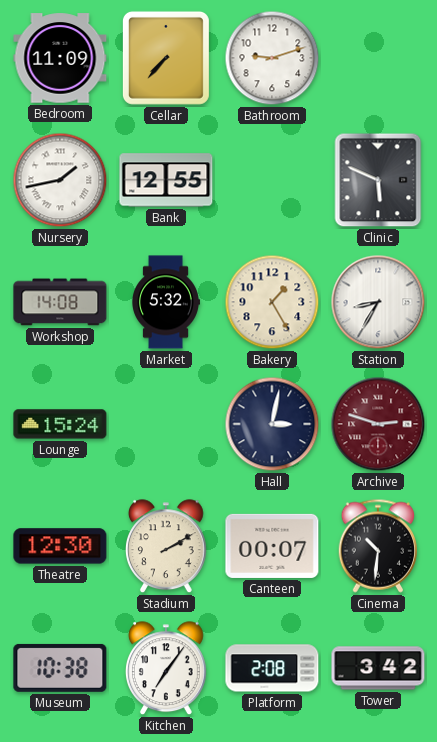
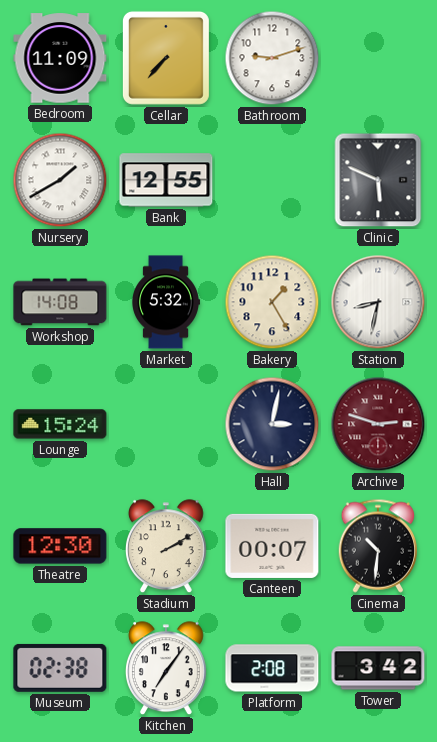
Nursery: 1:43 -> 1:40 (60, 180)
Station: 8:35 -> 8:32 (378, 302)
Museum: 10:38 -> 02:38 (60, 668)
